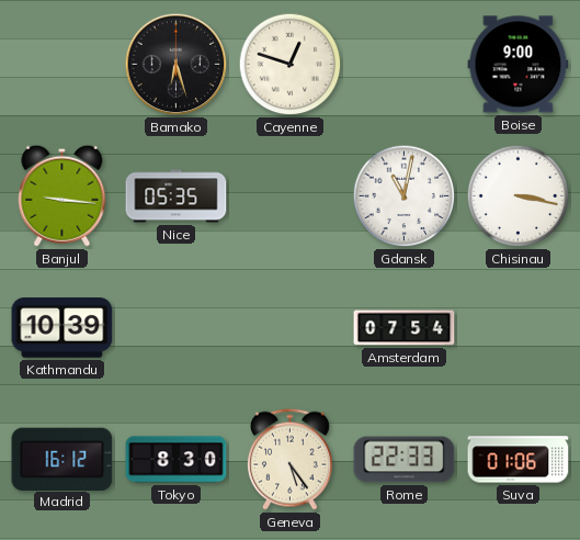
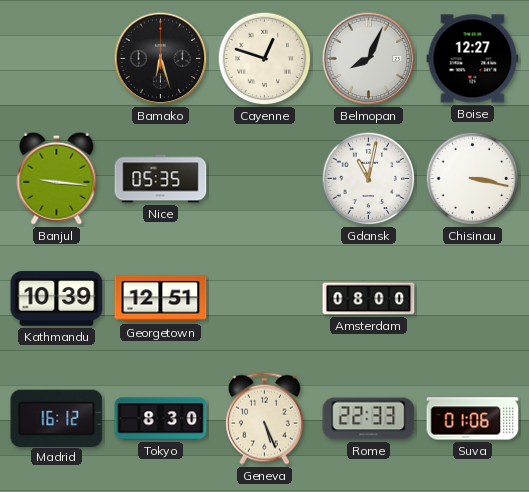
Belmopan: none -> 8:04 (369, 59)
Boise: 9:00 -> 12:27 (473, 59)
Georgetown: none -> 12:51 (161, 299)
Amsterdam: 07:54 -> 08:00 (369, 299)
Geneva: 5:24 -> 5:26 (264, 418)
